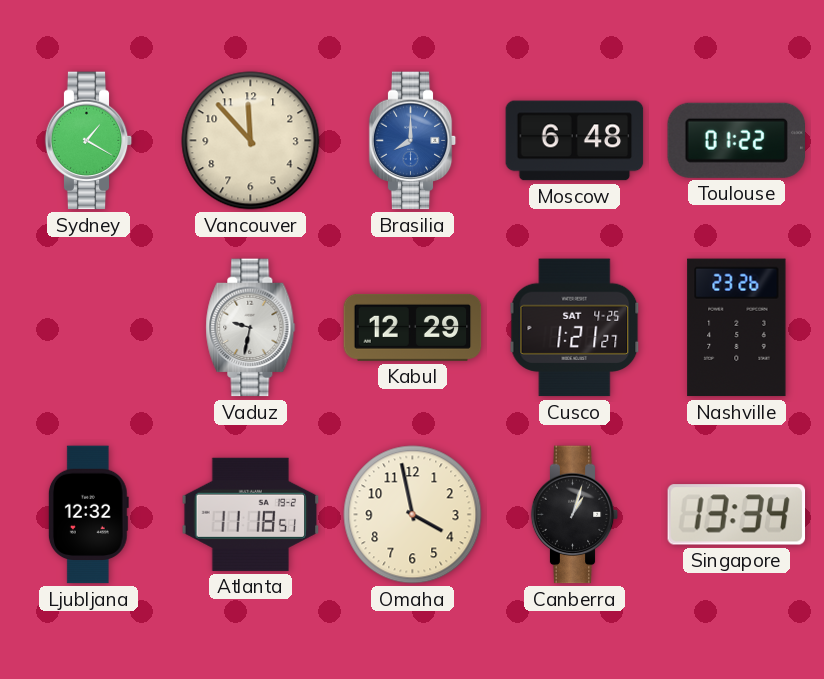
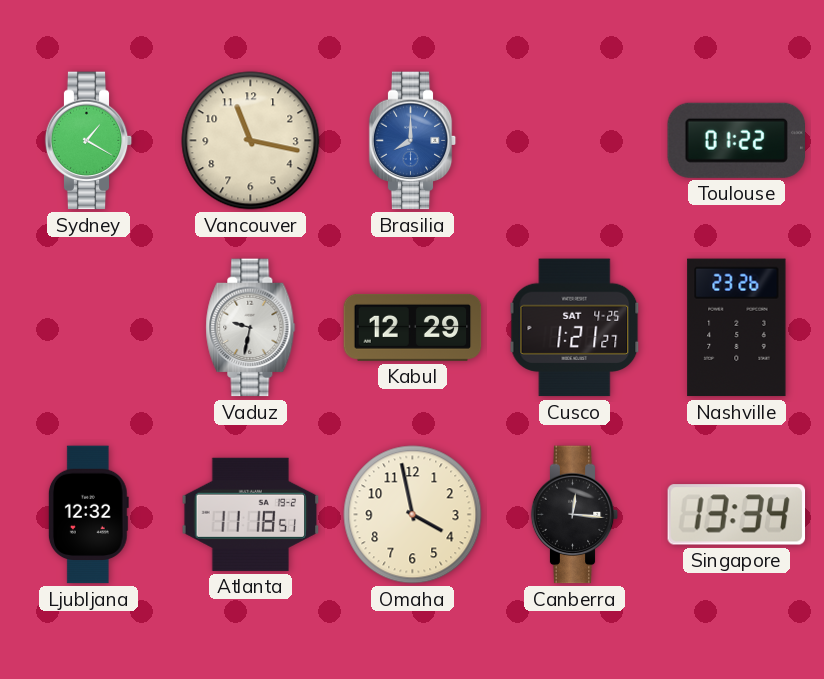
Vancouver: 11:53 -> 11:17 (251, 141)
Moscow: 6:48 -> none (575, 141)
Canberra: 1:03 -> 12:16 (575, 515)
